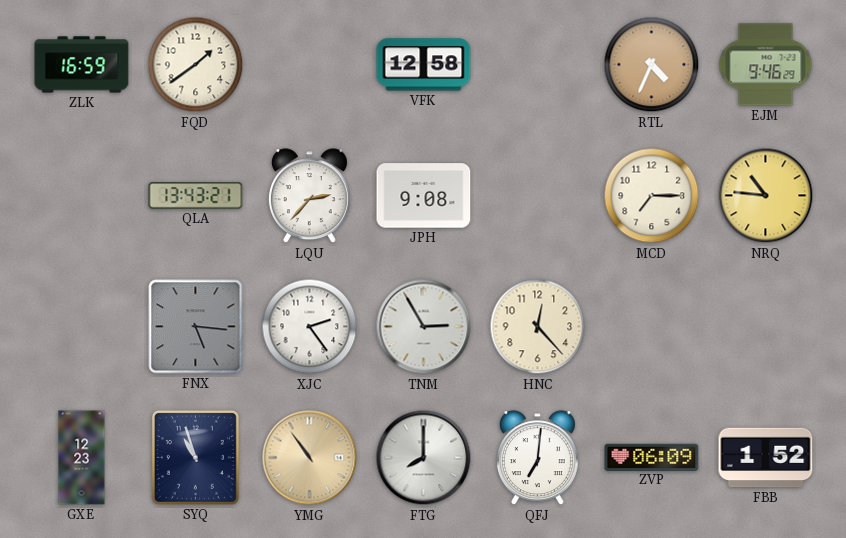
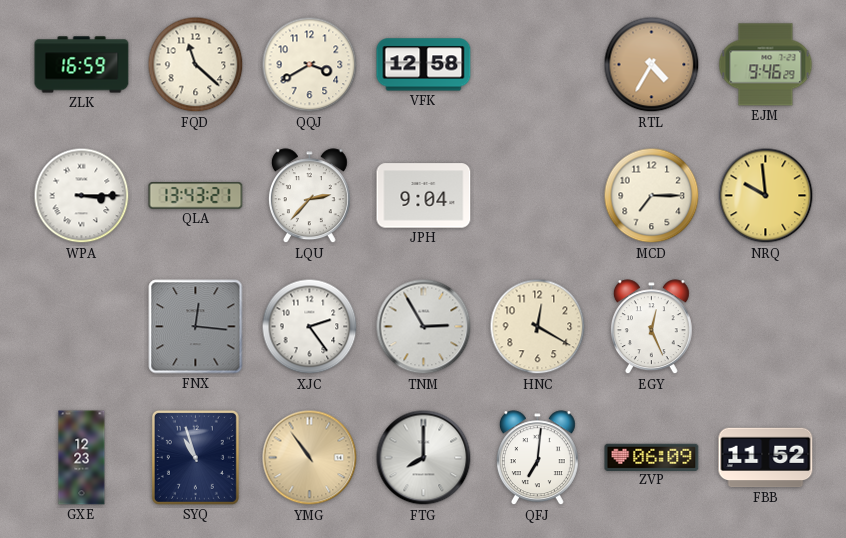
FQD: 1:39 -> 11:22 (196, 65)
QQJ: none -> 3:40 (310, 65)
RTL: 4:34 -> 4:35 (652, 65)
WPA: none -> 3:15 (82, 196)
JPH: 9:08 -> 9:04 (424, 196)
NRQ: 10:46 -> 9:59 (766, 196)
FNX: 5:16 -> 12:16 (196, 327)
HNC: 12:23 -> 12:20 (538, 327)
EGY: none -> 12:26 (651, 327)
FBB: 1:52 -> 11:52 (766, 458)
